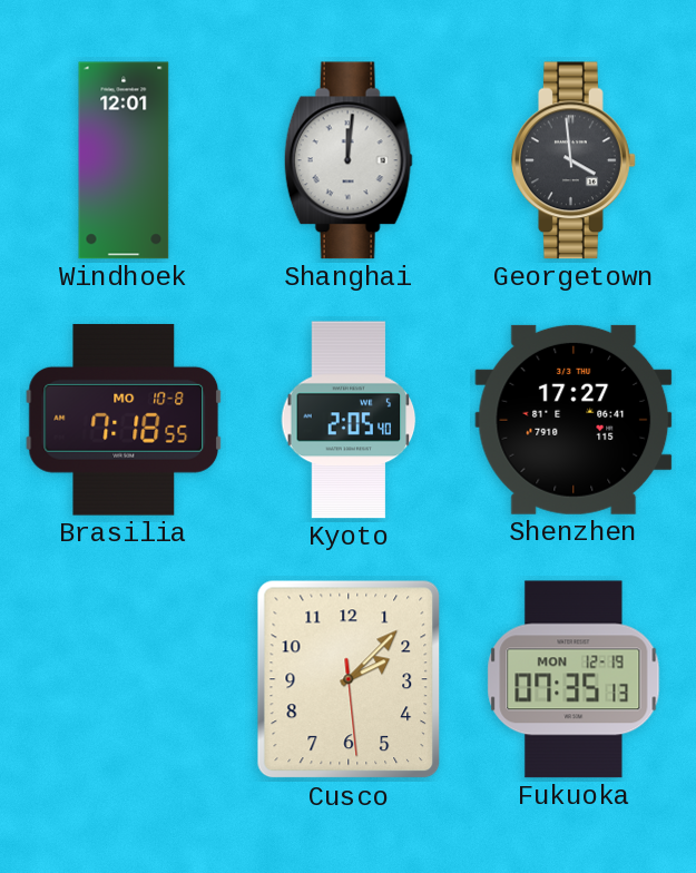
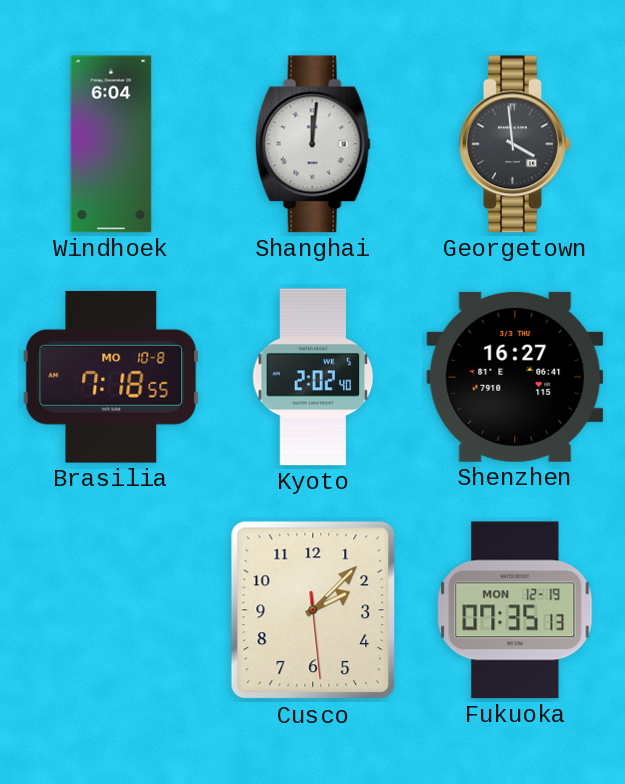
Windhoek: 12:01 -> 6:04 (111, 144)
Kyoto: 2:05 -> 2:02 (313, 377)
Shenzhen: 17:27 -> 16:27 (515, 377)
